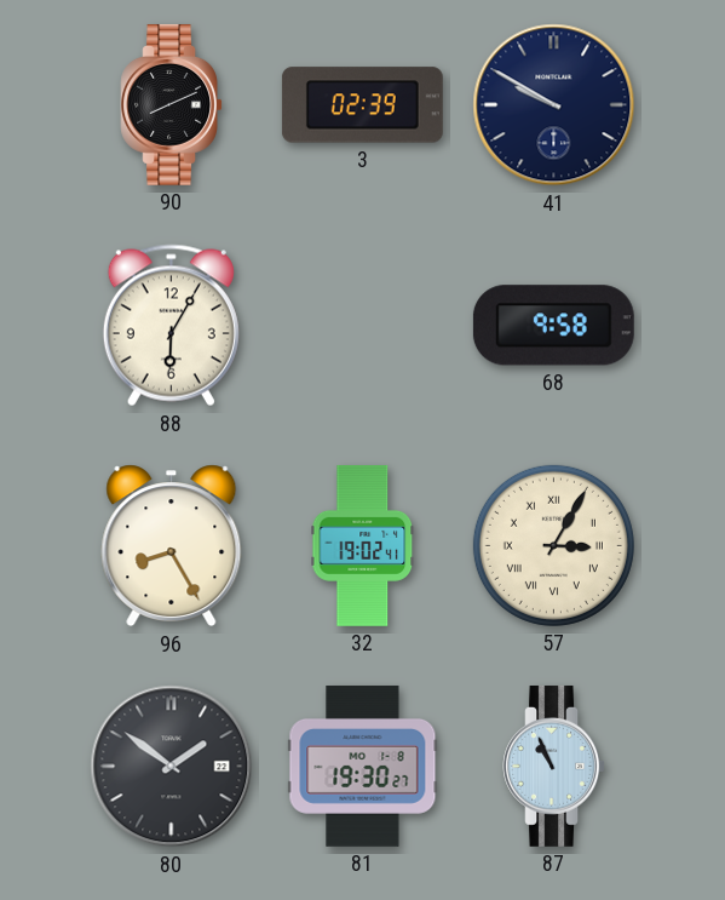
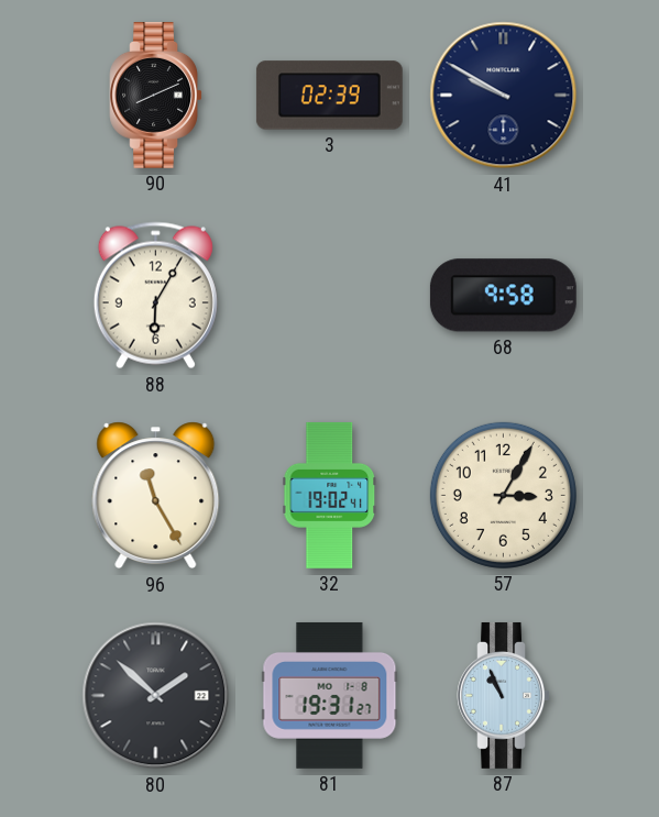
96: 8:25 -> 11:25 (156, 496)
57 numerals: Roman -> Arabic (503, 495)
80: 1:51 -> 1:52 (156, 696)
81: 19:30 -> 19:31 (330, 695)
